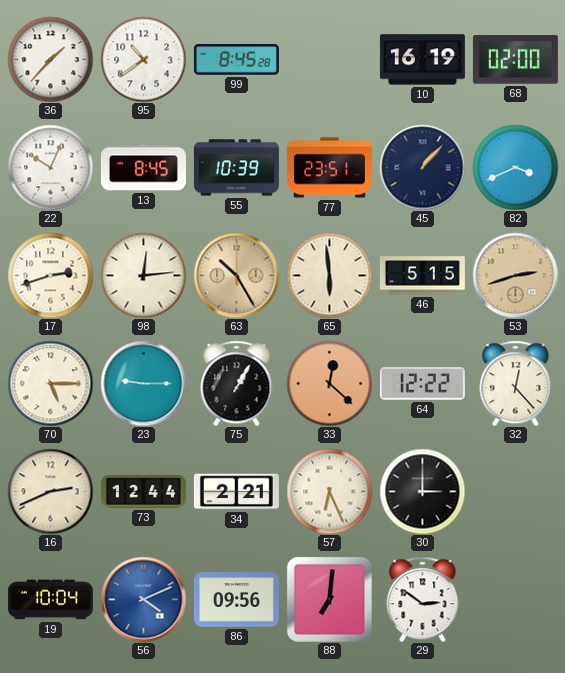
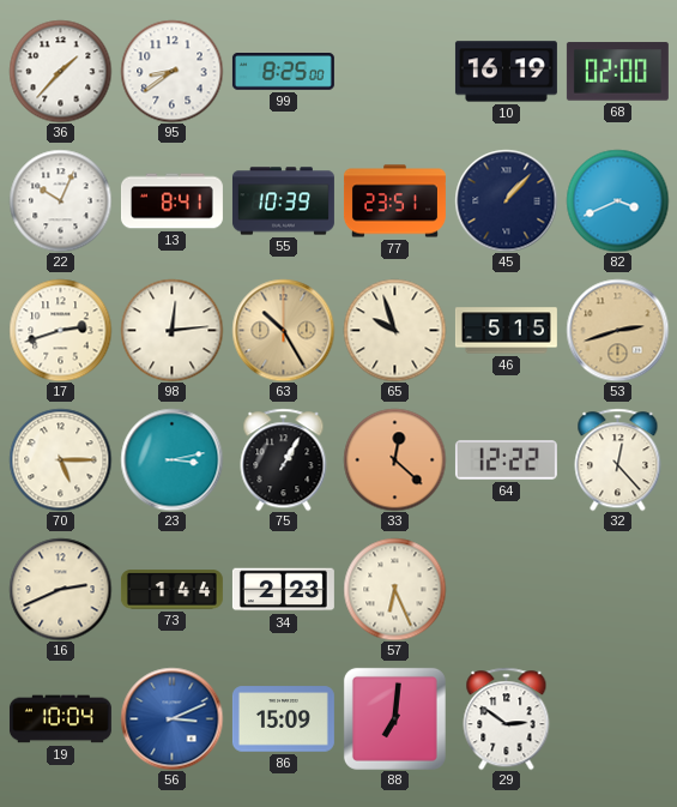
95: 10:39 -> 8:39 (171, 71)
99: 8:45 -> 8:25 (283, 72)
13: 8:45 -> 8:41 (171, 201)
65: 5:59 -> 9:57 (394, 330)
23: 9:15 -> 3:13 (171, 459)
73: 12:44 -> 1:44 (171, 590)
34: 2:21 -> 2:23 (283, 590)
30: 3:00 -> none (422, 491)
56: 4:11 -> 3:11 (171, 718)
86: 09:56 -> 15:09 (283, 719)
